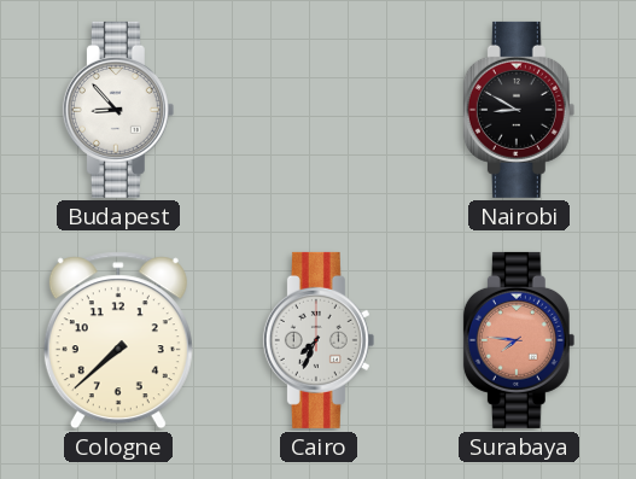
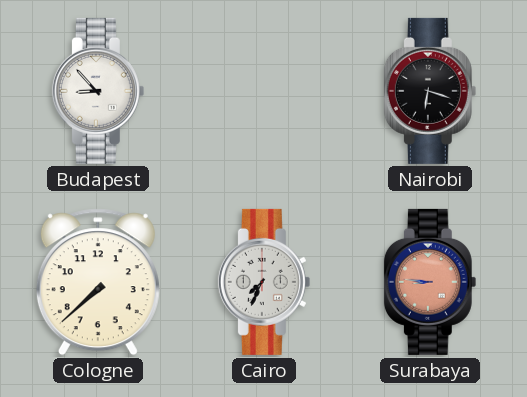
Nairobi: 8:50 -> 6:18 (430, 91)
Surabaya: 7:46 -> 8:46 (430, 282)
